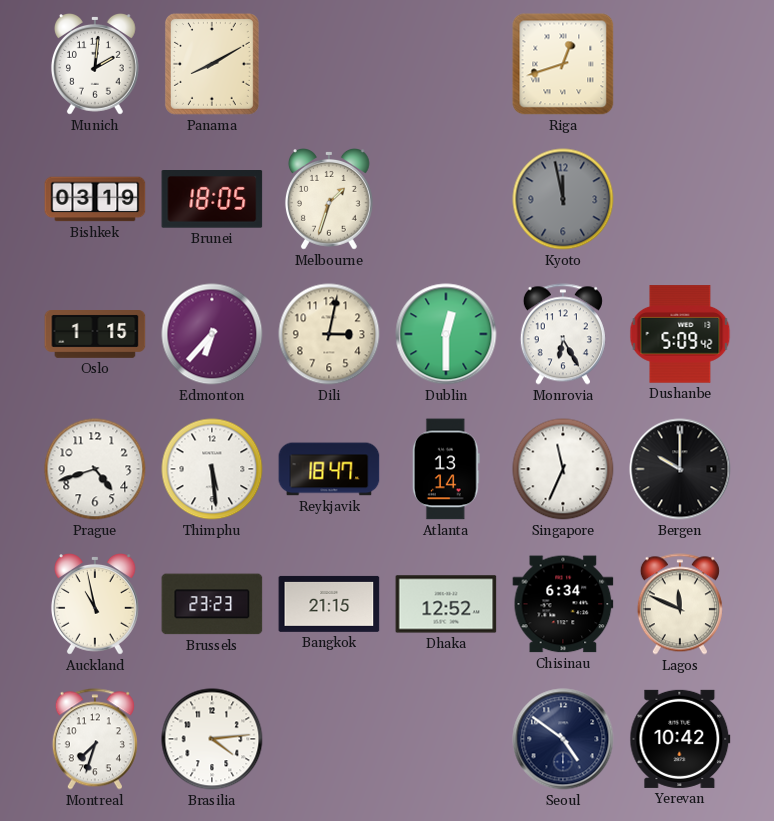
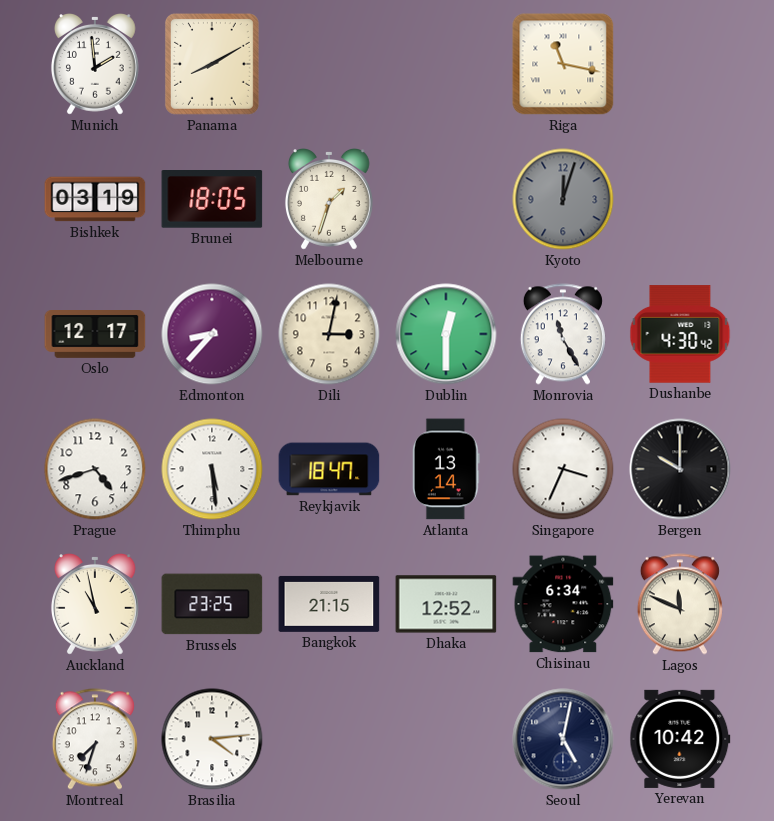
Munich: 2:01 -> 1:59 (95, 65)
Riga: 12:42 -> 11:17 (563, 64)
Kyoto: 11:58 -> 12:03 (563, 199)
Oslo: 1:15 -> 12:17 (95, 335)
Edmonton: 6:37 -> 8:37 (212, 334)
Monrovia: 6:25 -> 11:25 (563, 334)
Dushanbe: 5:09 -> 4:30 (680, 334)
Singapore: 11:34 -> 3:34 (563, 469)
Brussels: 23:23 -> 23:25 (212, 604)
Seoul: 4:51 -> 5:02 (563, 739)
